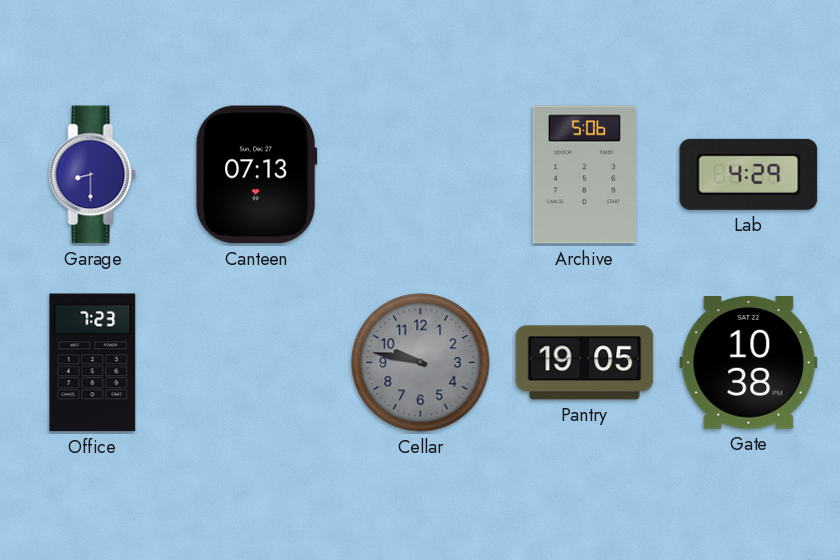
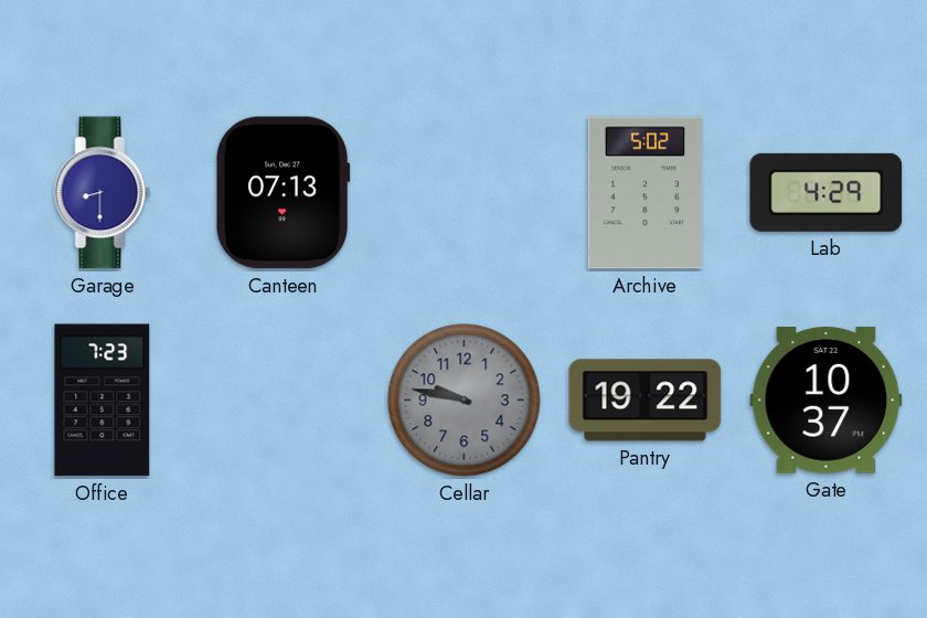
Archive: 5:06 -> 5:02 (646, 193)
Pantry: 19:05 -> 19:22 (646, 401)
Gate: 10:38 -> 10:37 (827, 401)
